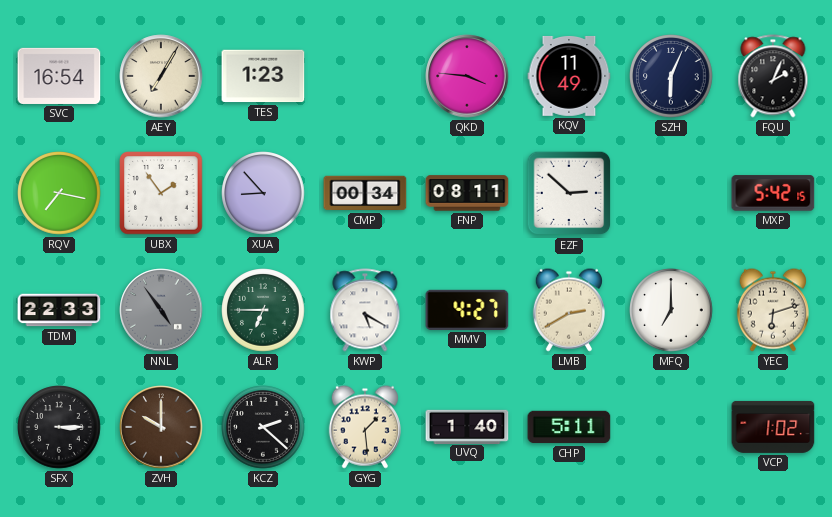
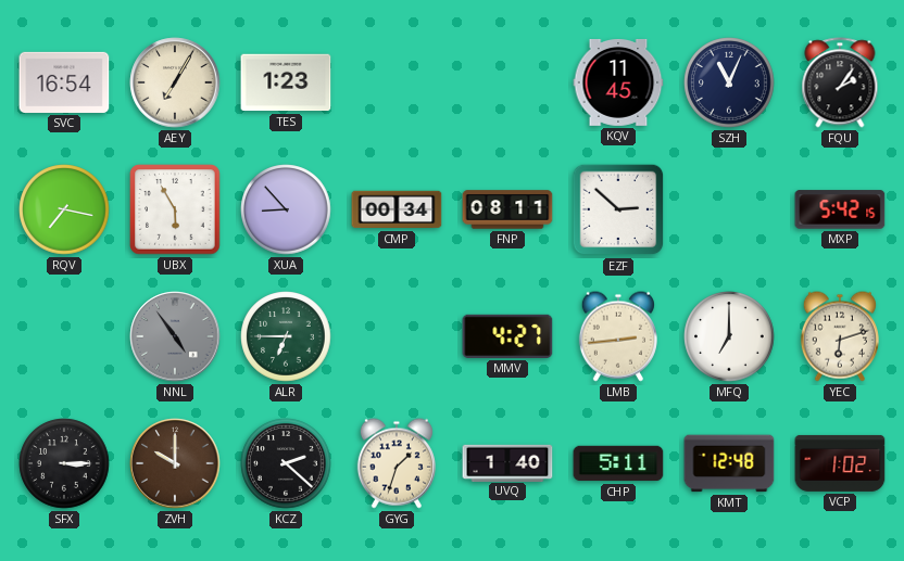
QKD: 3:46 -> none (467, 76)
KQV: 11:49 -> 11:45 (618, 82)
SZH: 6:04 -> 11:04 (729, 82)
FQU: 2:04 -> 2:06 (840, 82)
UBX: 1:54 -> 5:55 (175, 209)
TDM: 22:33 -> none (59, 310)
KWP: 5:20 -> none (365, 310)
LMB: 2:40 -> 2:44 (618, 336)
GYG: 1:29 -> 1:33 (397, 463)
KMT: none -> 12:48 (729, 463)
